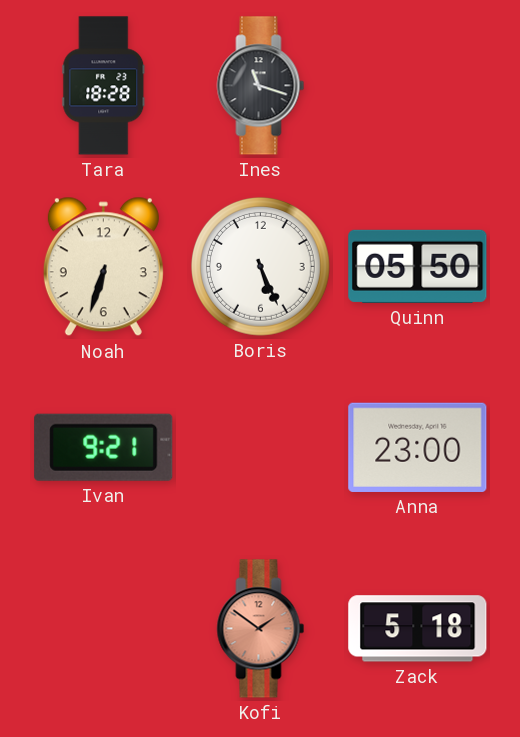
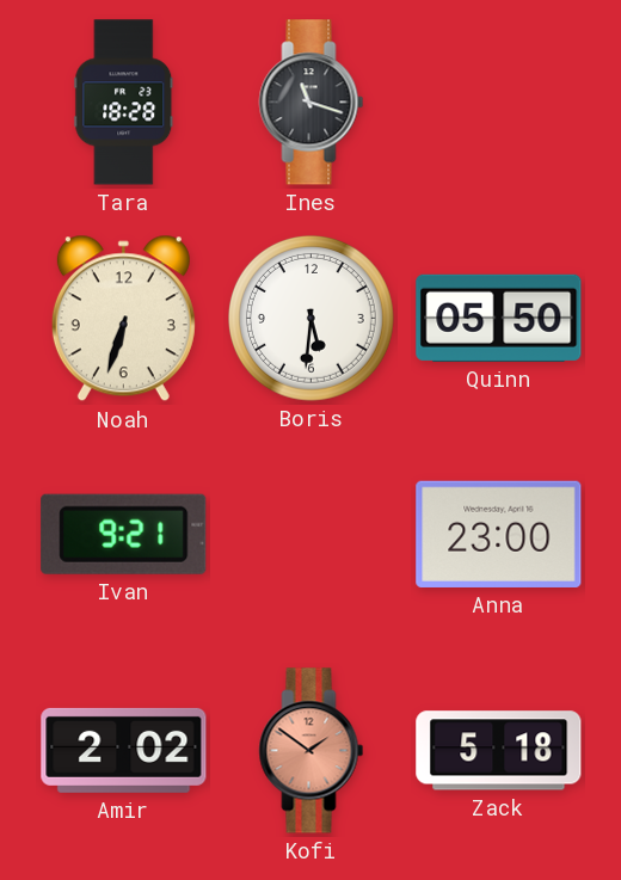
Boris: 5:26 -> 5:31 (310, 318)
Amir: none -> 2:02 (124, 750)
